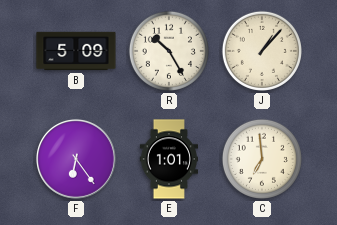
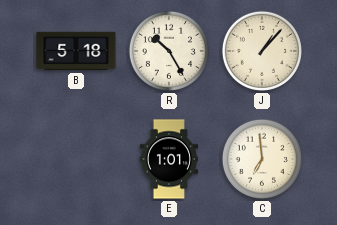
B: 5:09 -> 5:18 (76, 51)
F: 6:24 -> none (76, 159)
